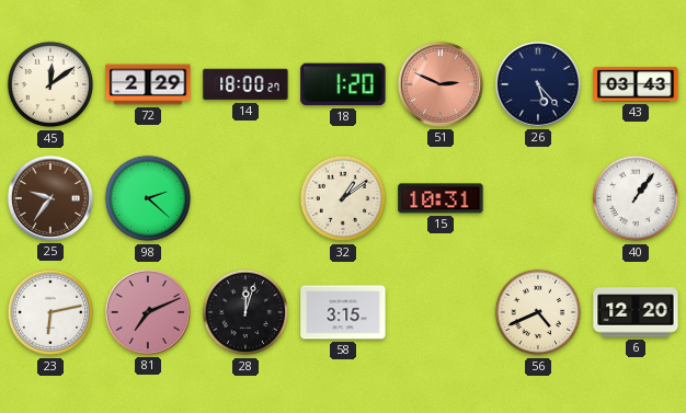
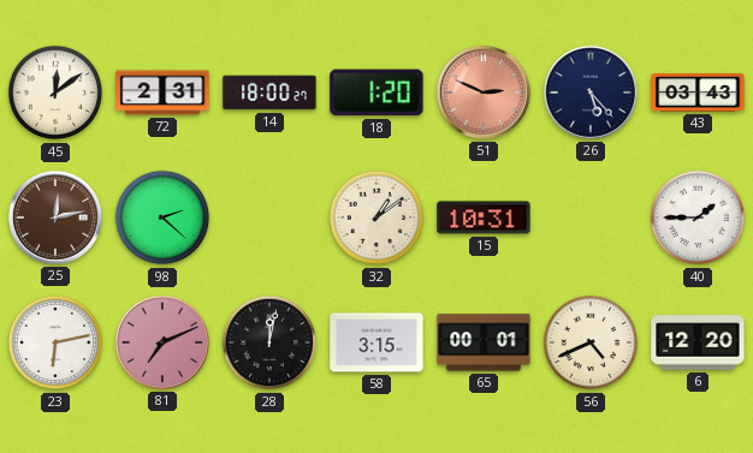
72: 2:29 -> 2:31 (162, 93)
25: 9:36 -> 12:13 (55, 217)
40: 1:06 -> 1:45 (698, 217)
28: 12:03 -> 12:02 (269, 342)
65: none -> 00:01 (484, 342)
